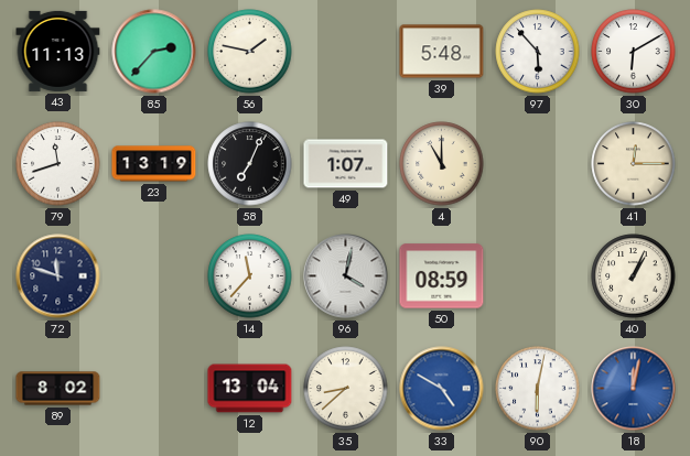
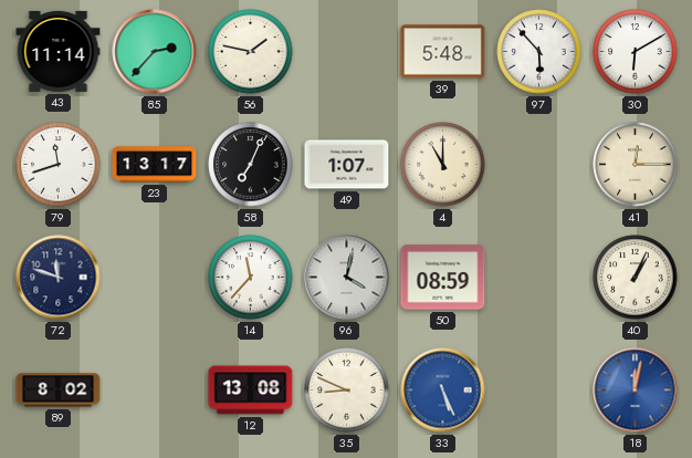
43: 11:13 -> 11:14 (59, 51)
23: 13:19 -> 13:17 (155, 165)
12: 13:04 -> 13:08 (251, 391)
35: 8:38 -> 8:49 (347, 391)
33: 4:50 -> 5:26 (443, 391)
90: 6:02 -> none (538, 389)
